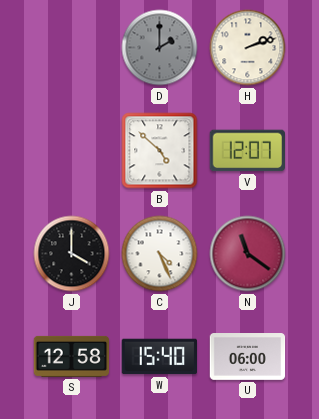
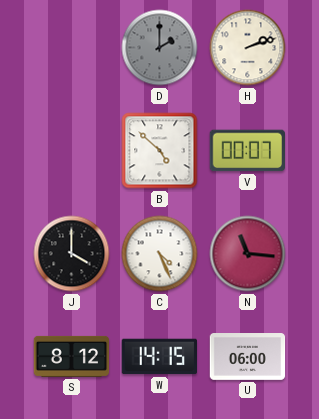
V: 12:07 -> 00:07 (247, 151)
N: 11:21 -> 11:16 (248, 254)
S: 12:58 -> 8:12 (72, 356)
W: 15:40 -> 14:15 (159, 357)
